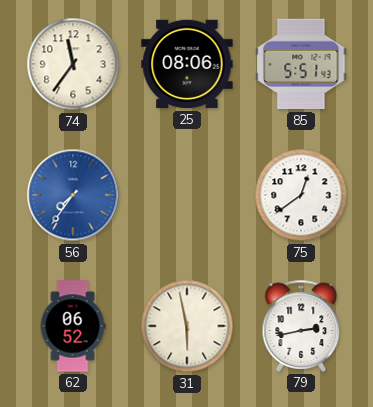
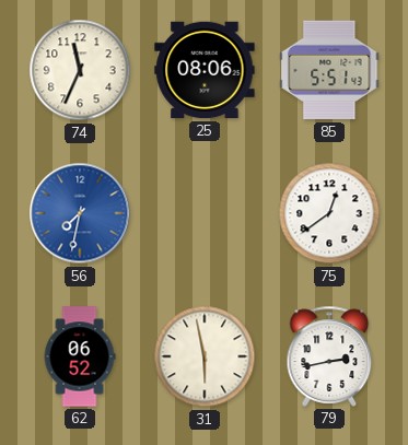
74: 11:36 -> 11:34 (80, 70)
56: 7:36 -> 7:32 (80, 213)
